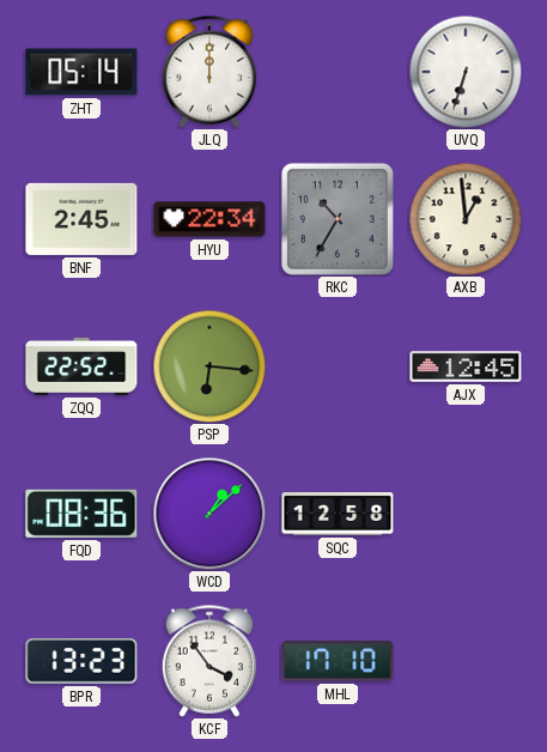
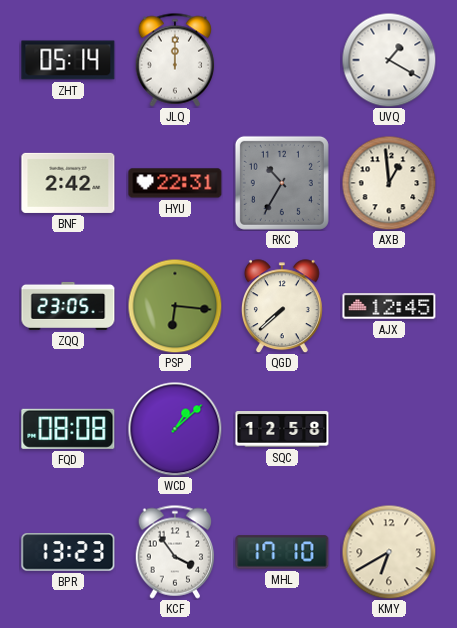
UVQ: 6:33 -> 1:20 (389, 60)
BNF: 2:45 -> 2:42 (68, 183)
HYU: 22:34 -> 22:31 (175, 183)
ZQQ: 22:52 -> 23:05 (68, 306)
QGD: none -> 7:38 (282, 306)
FQD: 08:36 -> 08:08 (68, 429)
KMY: none -> 6:40 (389, 552)
